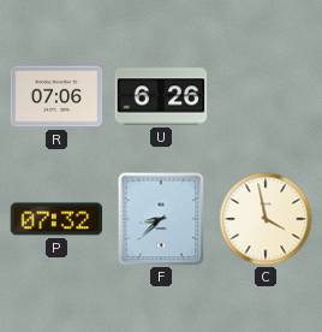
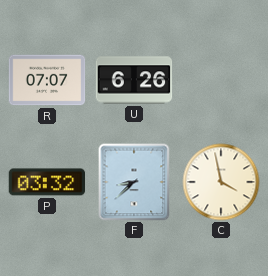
R: 07:06 -> 07:07 (47, 80)
P: 07:32 -> 03:32 (47, 182)
